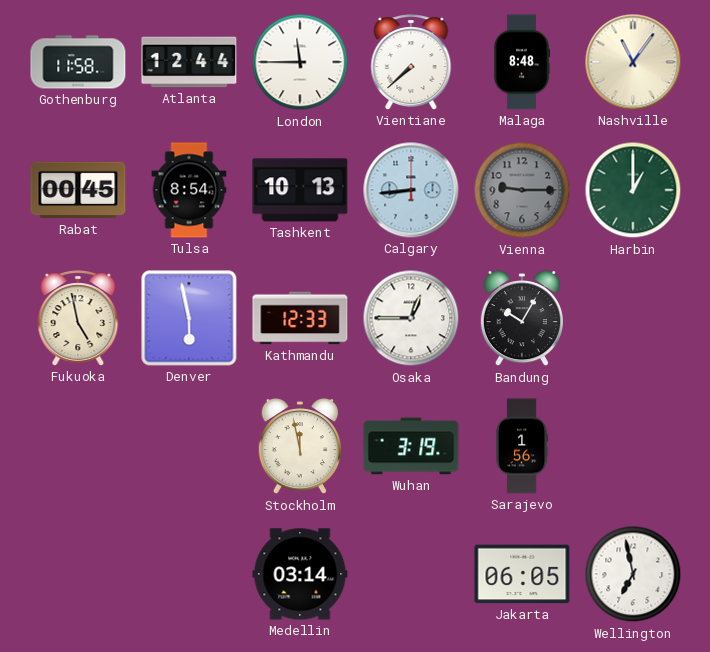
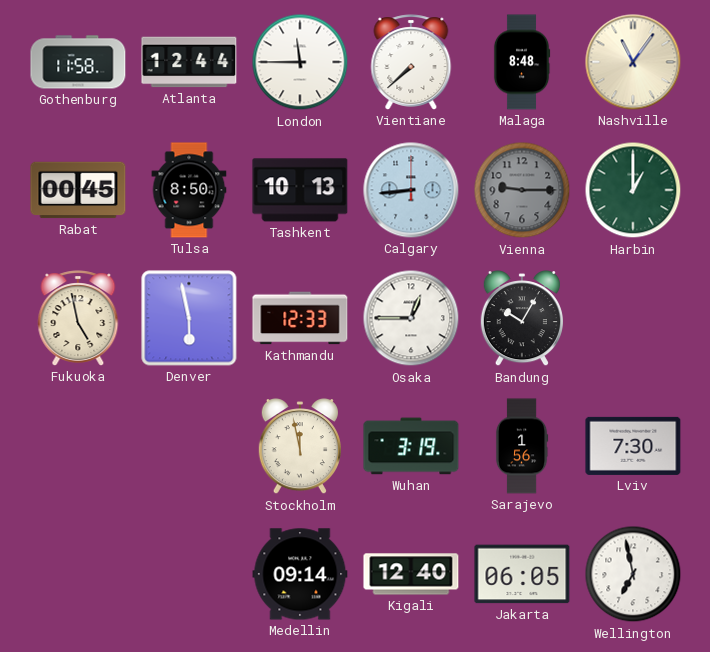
Tulsa: 8:54 -> 8:50 (189, 190)
Lviv: none -> 7:30 (633, 446)
Medellin: 03:14 -> 09:14 (300, 574)
Kigali: none -> 12:40 (411, 574)
